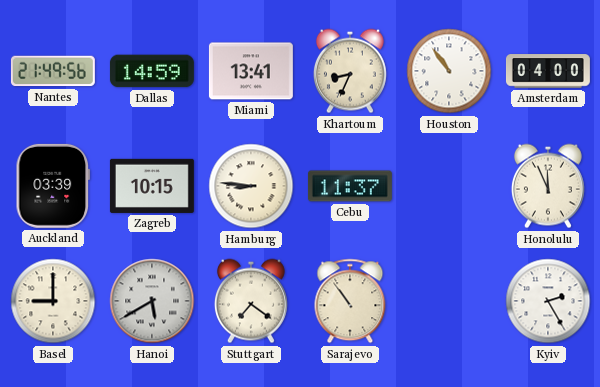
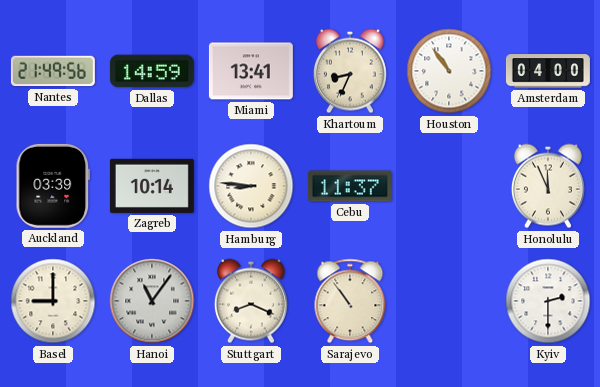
Zagreb: 10:15 -> 10:14 (152, 186)
Hanoi: 5:40 -> 11:06 (152, 301)
Stuttgart: 7:21 -> 8:19 (251, 301)
Kyiv: 2:25 -> 2:30 (548, 301)
